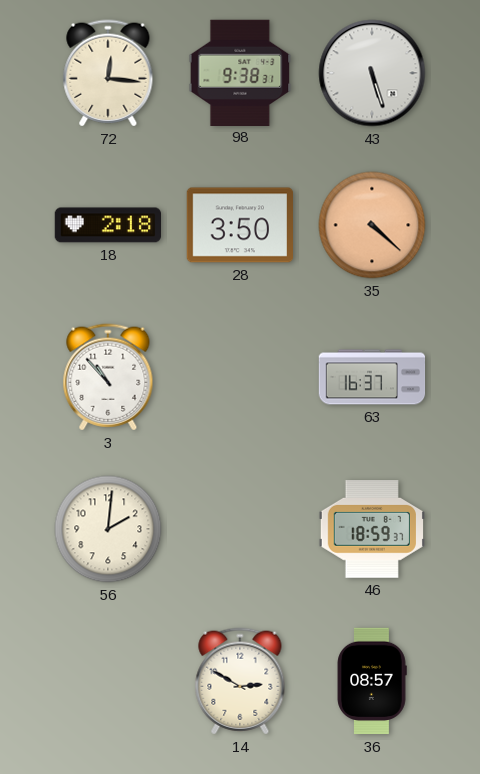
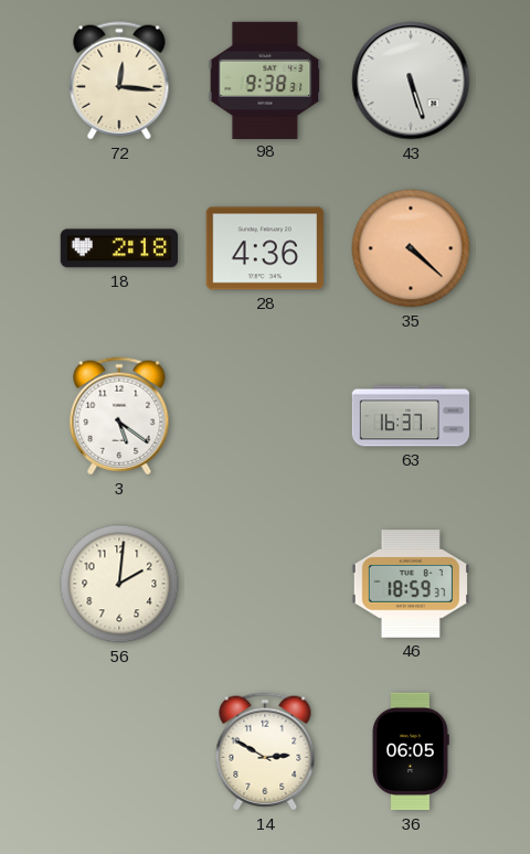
28: 3:50 -> 4:36 (264, 248)
3: 10:53 -> 5:21 (119, 416)
36: 08:57 -> 06:05 (411, 751)
